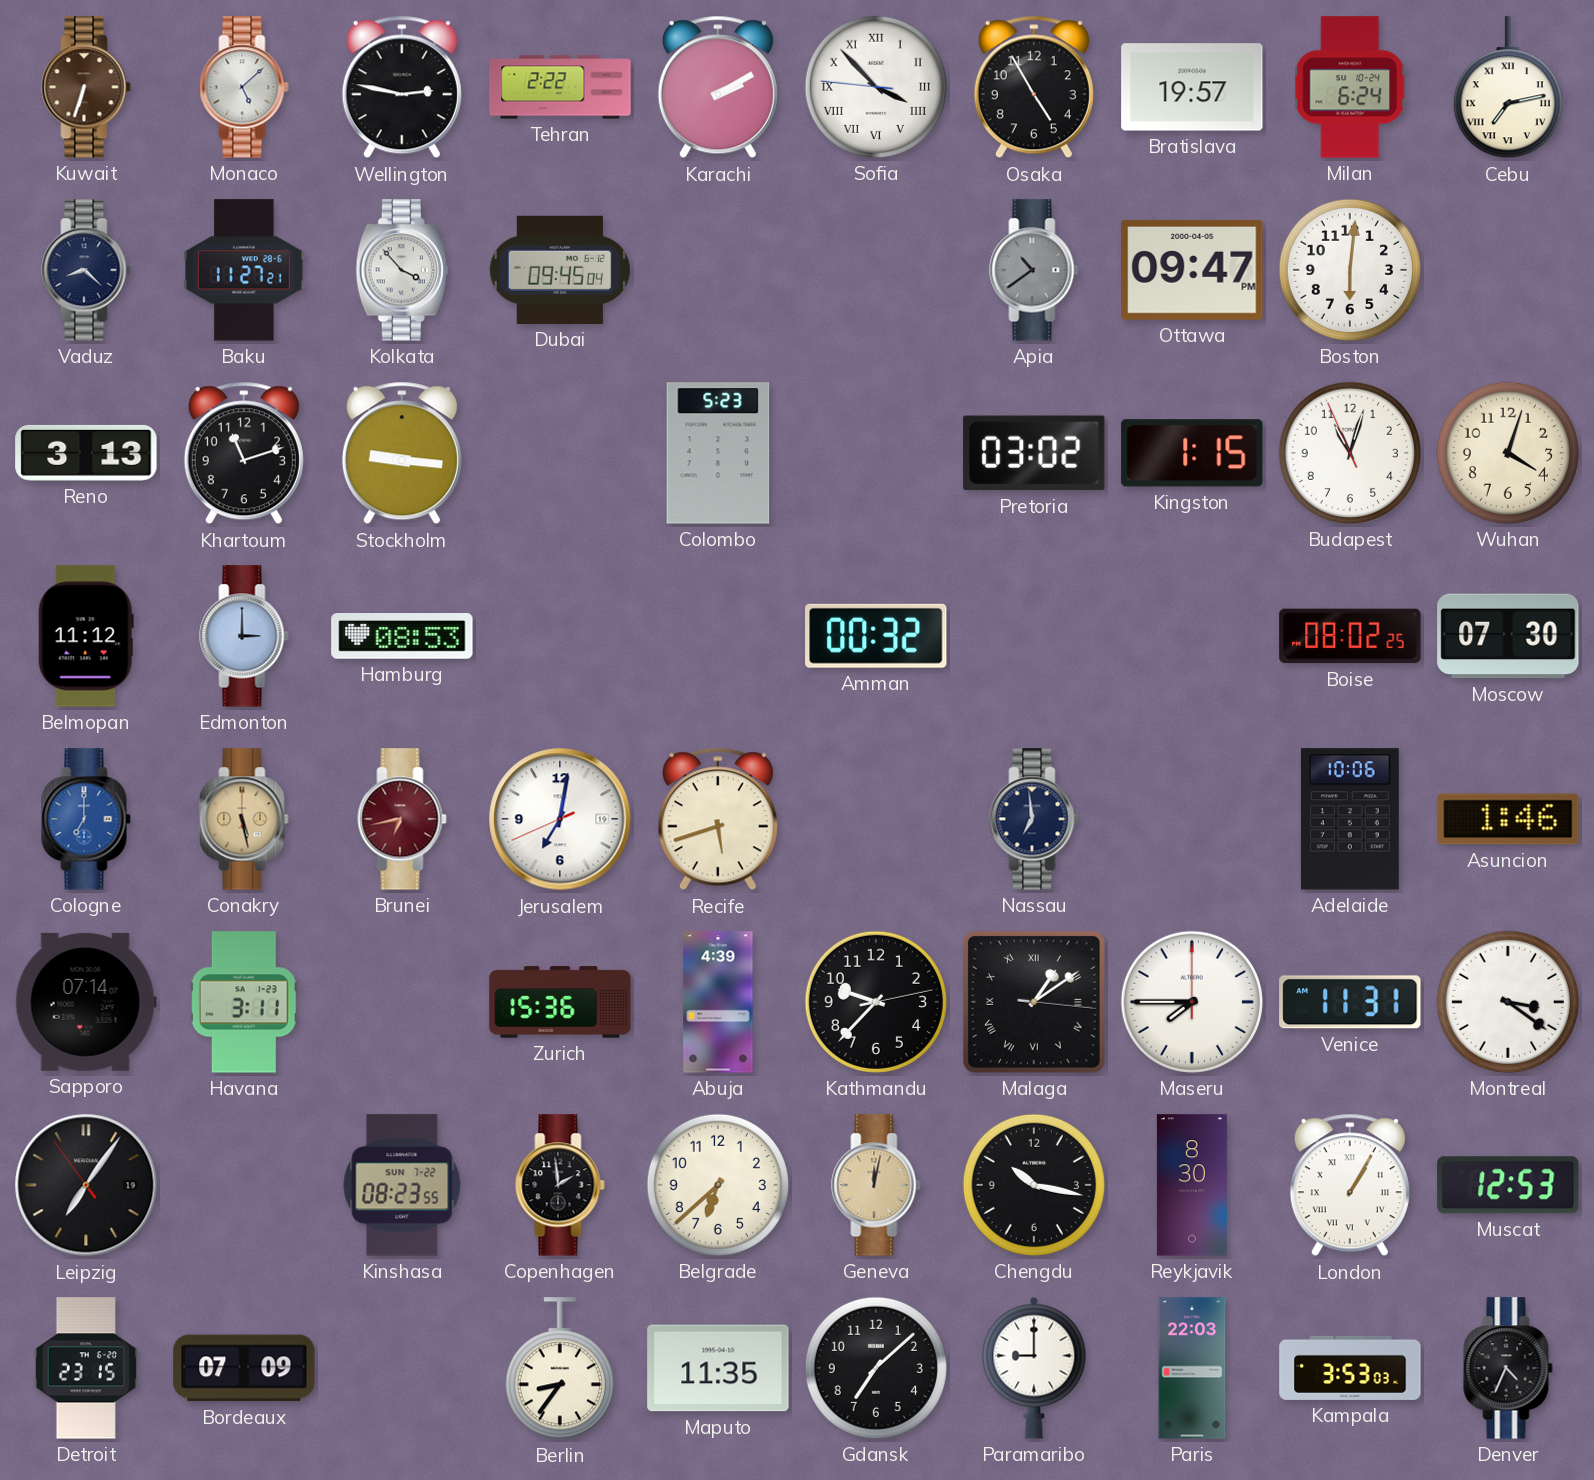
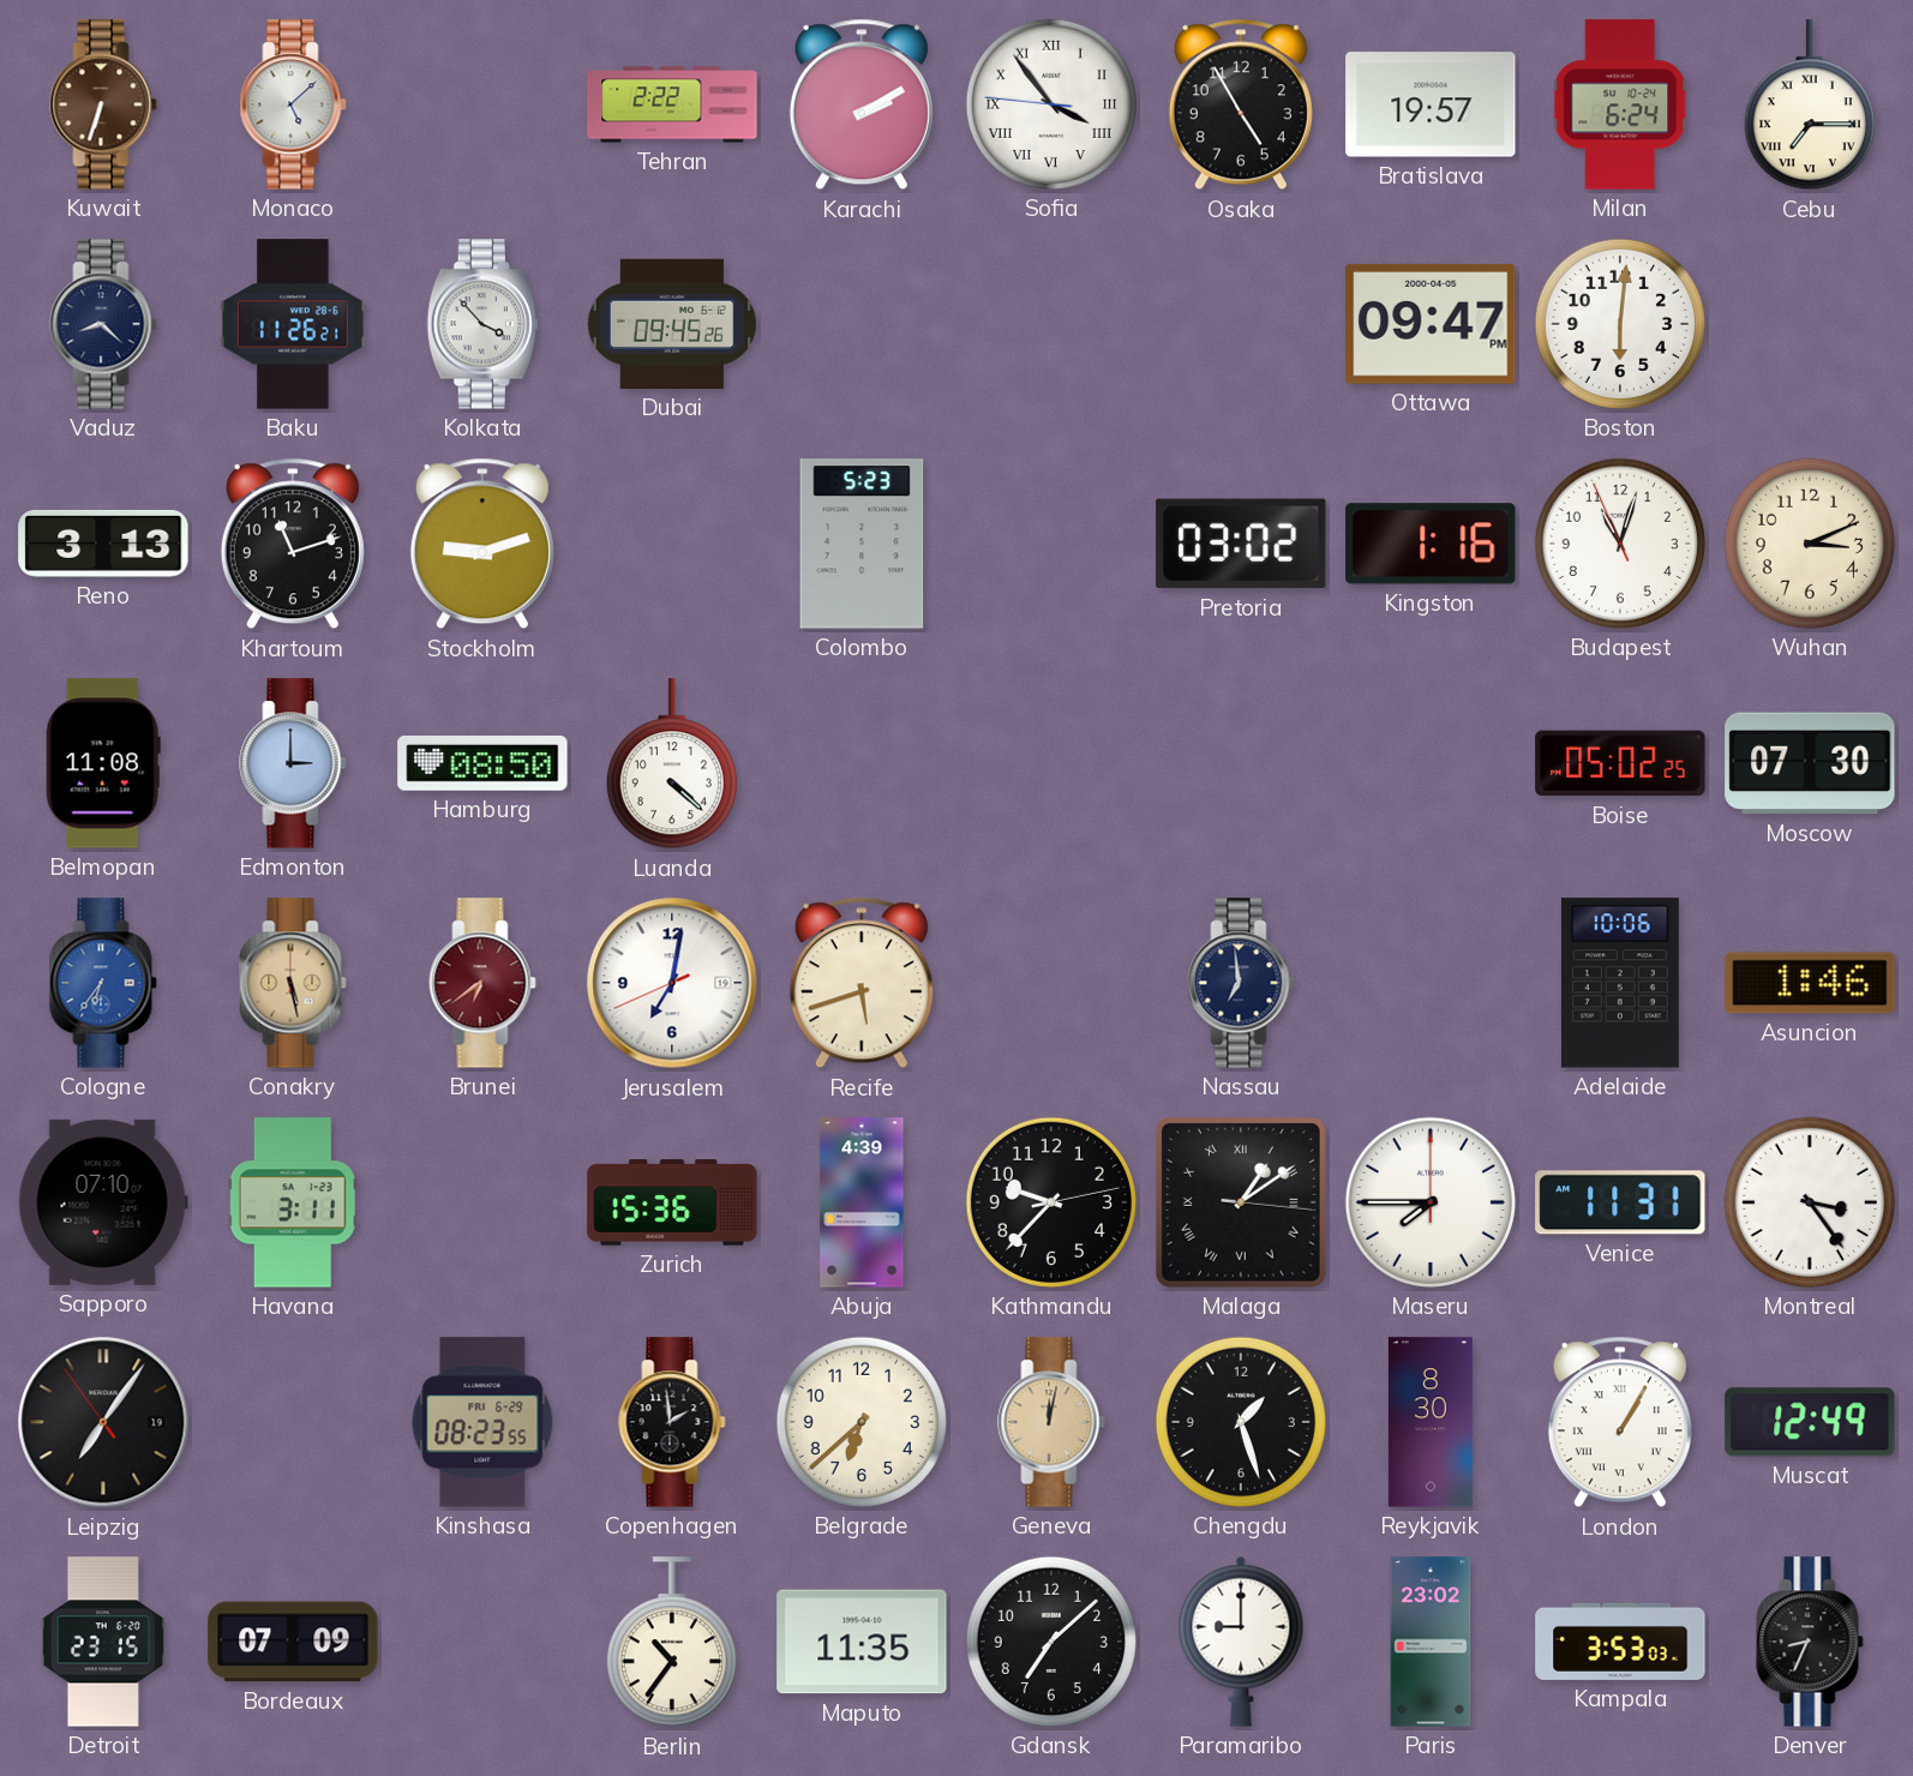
Wellington: 2:47 -> none (402, 87)
Sofia: 3:52 -> 3:53 (1051, 104)
Cebu: 7:13 -> 7:15 (1810, 106)
Baku: 11:27 -> 11:26 (293, 324)
Dubai: 09:45:04 -> 09:45:26 (672, 324)
Apia: 10:39 -> none (1034, 270)
Stockholm: 9:16 -> 9:12 (482, 544)
Kingston: 1:15 -> 1:16 (1431, 544)
Wuhan: 4:03 -> 3:11 (1810, 544)
Belmopan: 11:12 -> 11:08 (103, 763)
Hamburg: 08:53 -> 08:50 (482, 763)
Luanda: none -> 4:22 (672, 764)
Amman: 00:32 -> none (876, 636)
Boise: 08:02 -> 05:02 (1620, 763)
Cologne: 7:00 -> 6:36 (103, 983)
Brunei: 6:43 -> 6:39 (482, 983)
Sapporo: 07:14 -> 07:10 (103, 1202)
Montreal: 3:21 -> 3:24 (1810, 1202)
Kinshasa date: SUN 7-22 -> FRI 6-29 (482, 1422)
Chengdu: 10:17 -> 1:27 (1241, 1422)
Muscat: 12:53 -> 12:49 (1810, 1422)
Berlin: 8:36 -> 10:36 (672, 1643)
Paris: 22:03 -> 23:02 (1431, 1642)
Denver: 4:34 -> 8:34 (1810, 1642)
